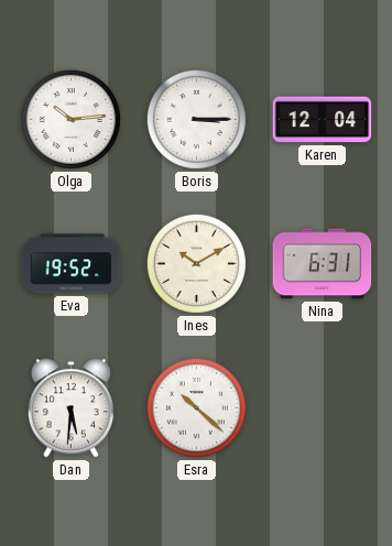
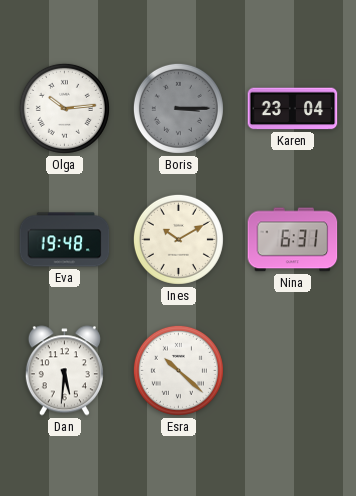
Boris dial: white -> grey (178, 108)
Karen: 12:04 -> 23:04 (293, 109)
Eva: 19:52 -> 19:48 (65, 240)
